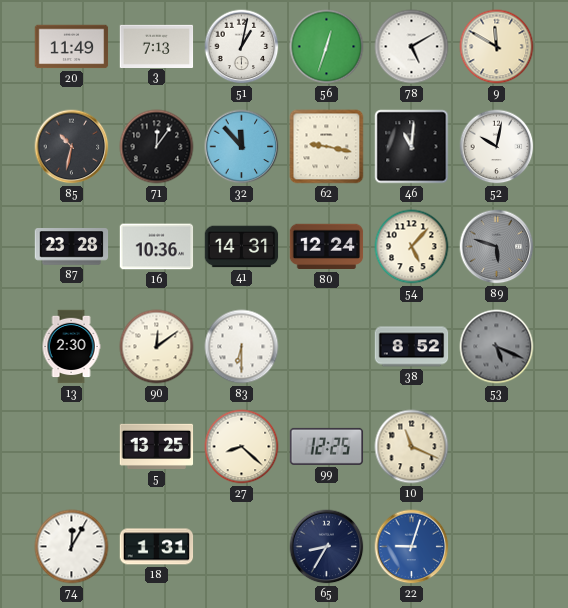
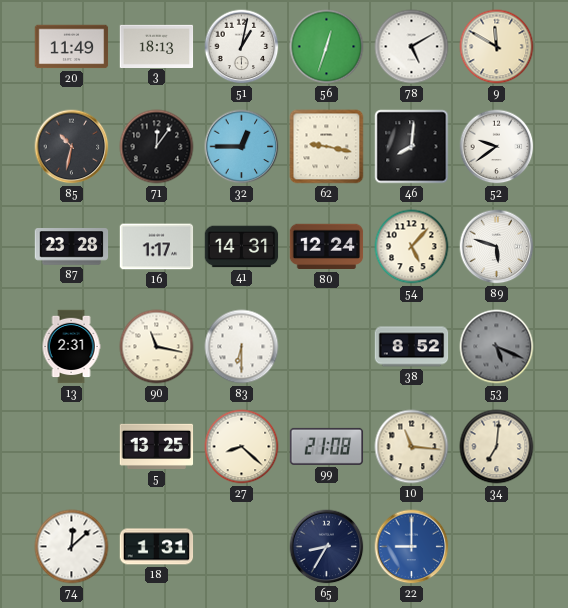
3: 7:13 -> 18:13 (157, 46)
32: 11:53 -> 12:45 (242, 147)
46: 11:01 -> 8:01 (412, 147)
52: 10:02 -> 9:39 (497, 147)
16: 10:36 -> 1:17 (157, 247)
89 dial: grey -> white (497, 247)
13: 2:30 -> 2:31 (71, 347)
90: 12:09 -> 11:17 (157, 347)
99: 12:25 -> 21:08 (327, 446)
10: 11:19 -> 11:16 (412, 447)
34: none -> 7:01 (497, 447)
74: 12:05 -> 12:08 (72, 547)
22: 9:03 -> 9:00 (412, 547)
